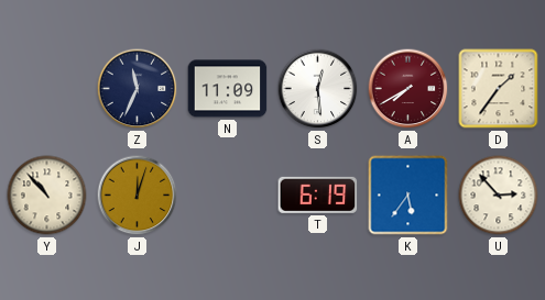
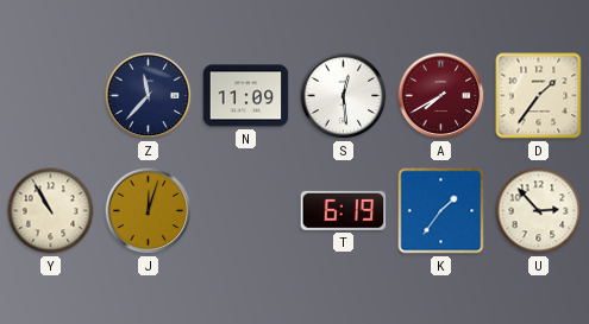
Z: 11:34 -> 11:37 (149, 96)
Y: 10:53 -> 10:55 (51, 211)
K: 5:36 -> 1:36 (441, 211)
